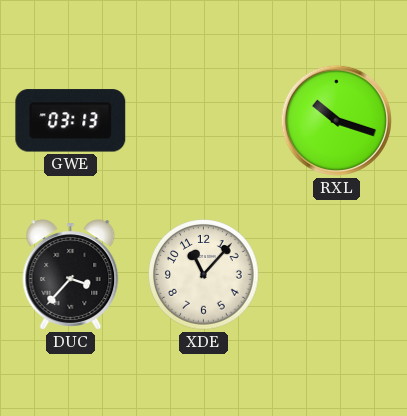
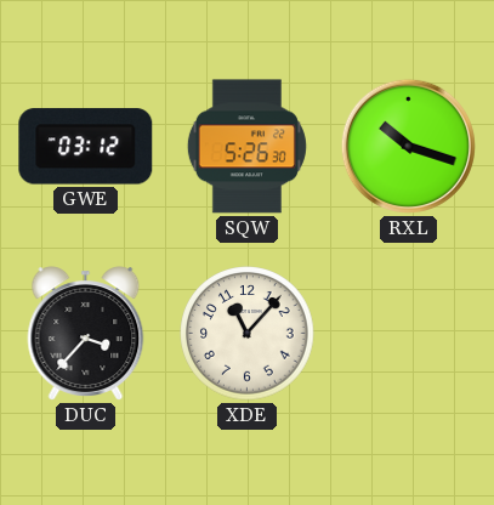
GWE: 03:13 -> 03:12 (86, 147)
SQW: none -> 5:26 (246, 147)
